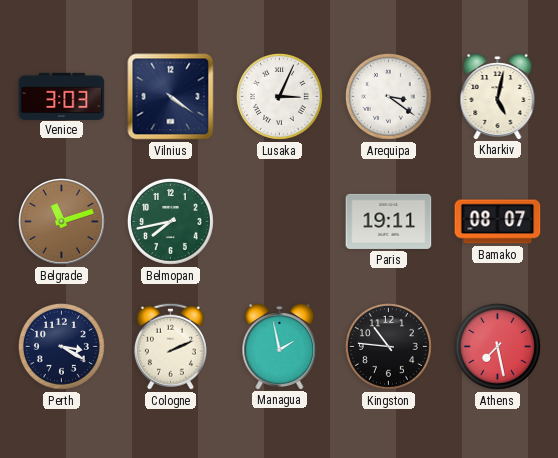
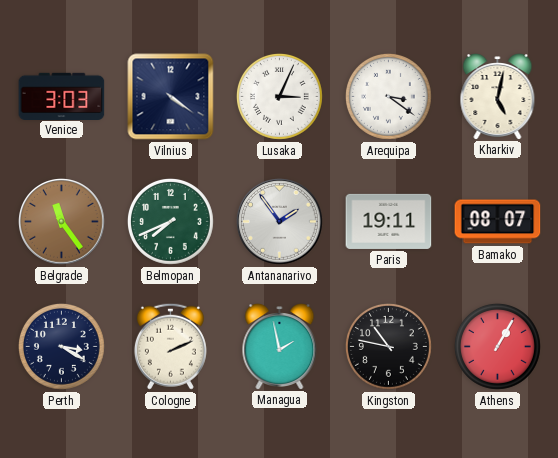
Belgrade: 11:12 -> 11:24 (62, 222)
Belmopan: 7:43 -> 7:41 (170, 221)
Antananarivo: none -> 1:54 (280, 222)
Kingston: 10:46 -> 10:47 (388, 346)
Athens: 7:28 -> 1:05 (497, 346)
